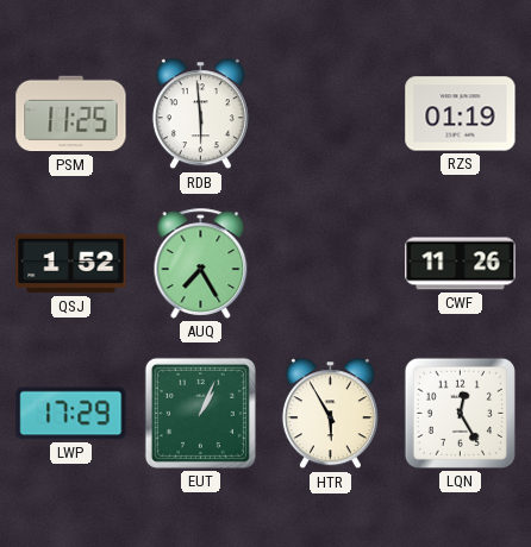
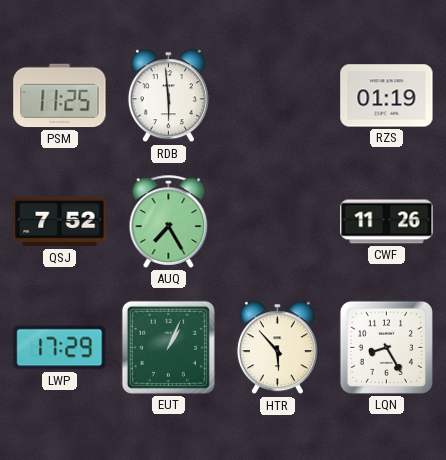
QSJ: 1:52 -> 7:52 (60, 222)
HTR: 5:55 -> 5:53 (277, 348)
LQN: 12:25 -> 8:25 (386, 347)
